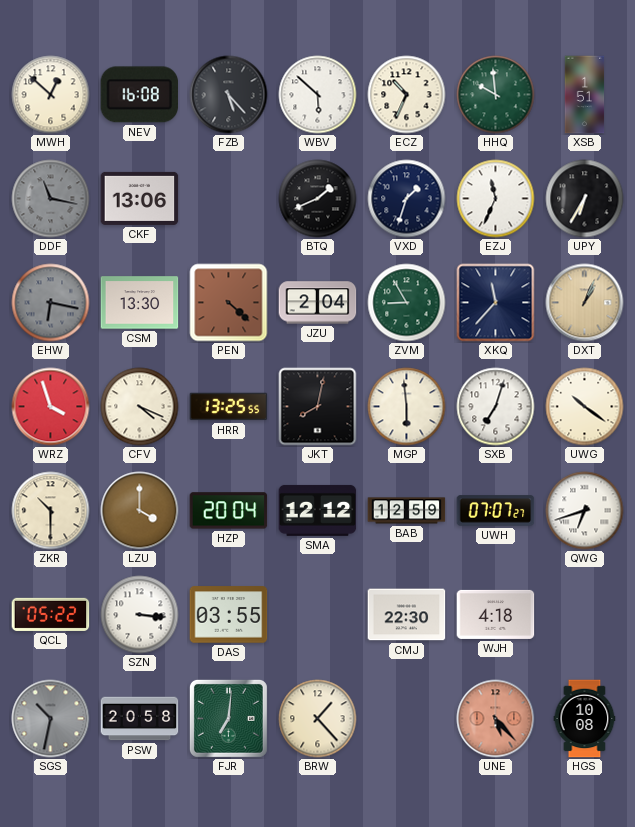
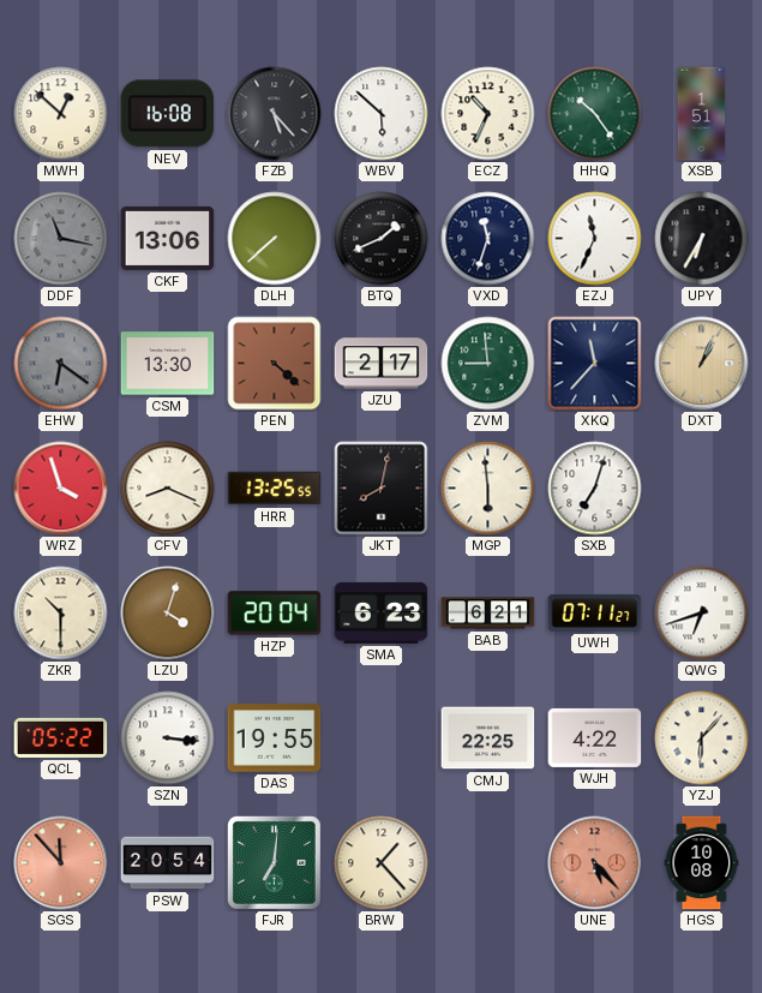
HHQ: 9:59 -> 10:24 (595, 114)
DLH: none -> 7:38 (275, 239)
VXD: 1:33 -> 11:33 (488, 239)
EHW: 6:17 -> 6:21 (61, 364)
JZU: 2:04 -> 2:17 (382, 364)
ZVM: 8:55 -> 8:59 (488, 364)
CFV: 4:19 -> 8:19 (168, 489)
UWG: 10:21 -> none (585, 407)
LZU: 4:00 -> 4:03 (168, 614)
SMA: 12:12 -> 6:23 (382, 612)
BAB: 12:59 -> 6:21 (488, 614)
UWH: 07:07 -> 07:11 (595, 614)
DAS: 03:55 -> 19:55 (275, 738)
CMJ: 22:30 -> 22:25 (488, 738)
WJH: 4:18 -> 4:22 (595, 737)
YZJ: none -> 6:07 (702, 738)
SGS: 10:32 -> 11:53 (61, 863)
SGS dial: grey -> salmon (61, 863)
PSW: 20:58 -> 20:54 (168, 863)
